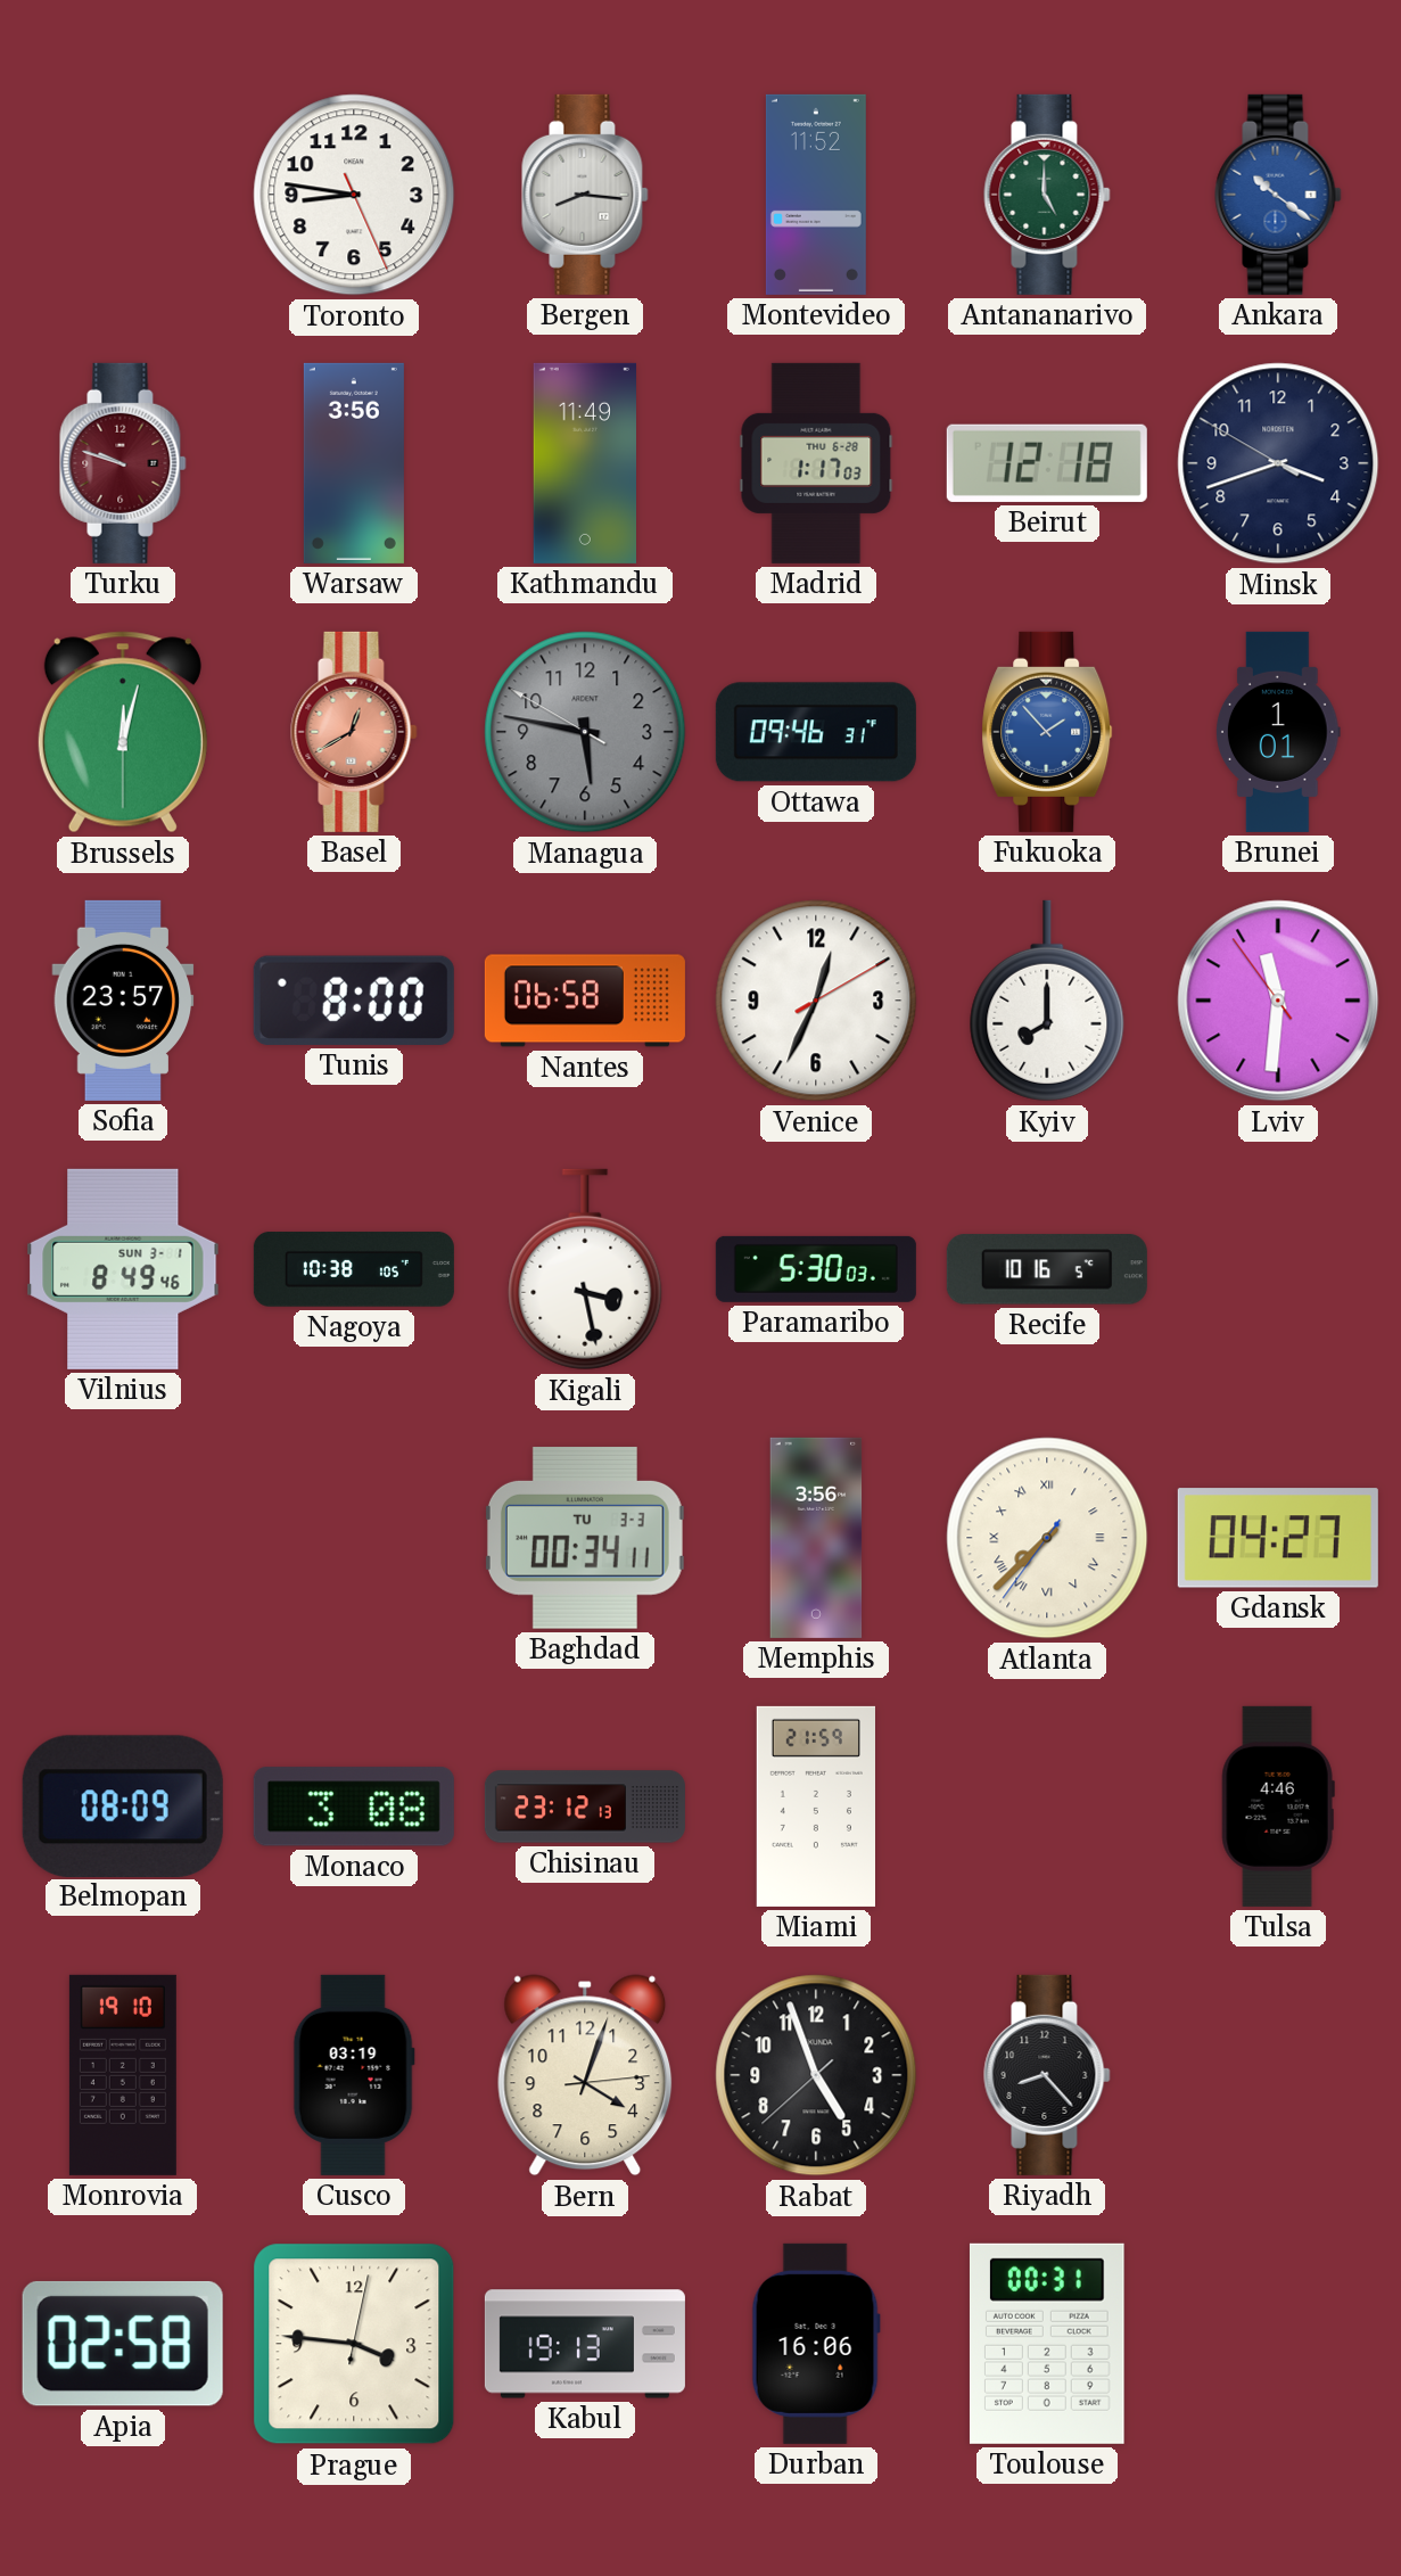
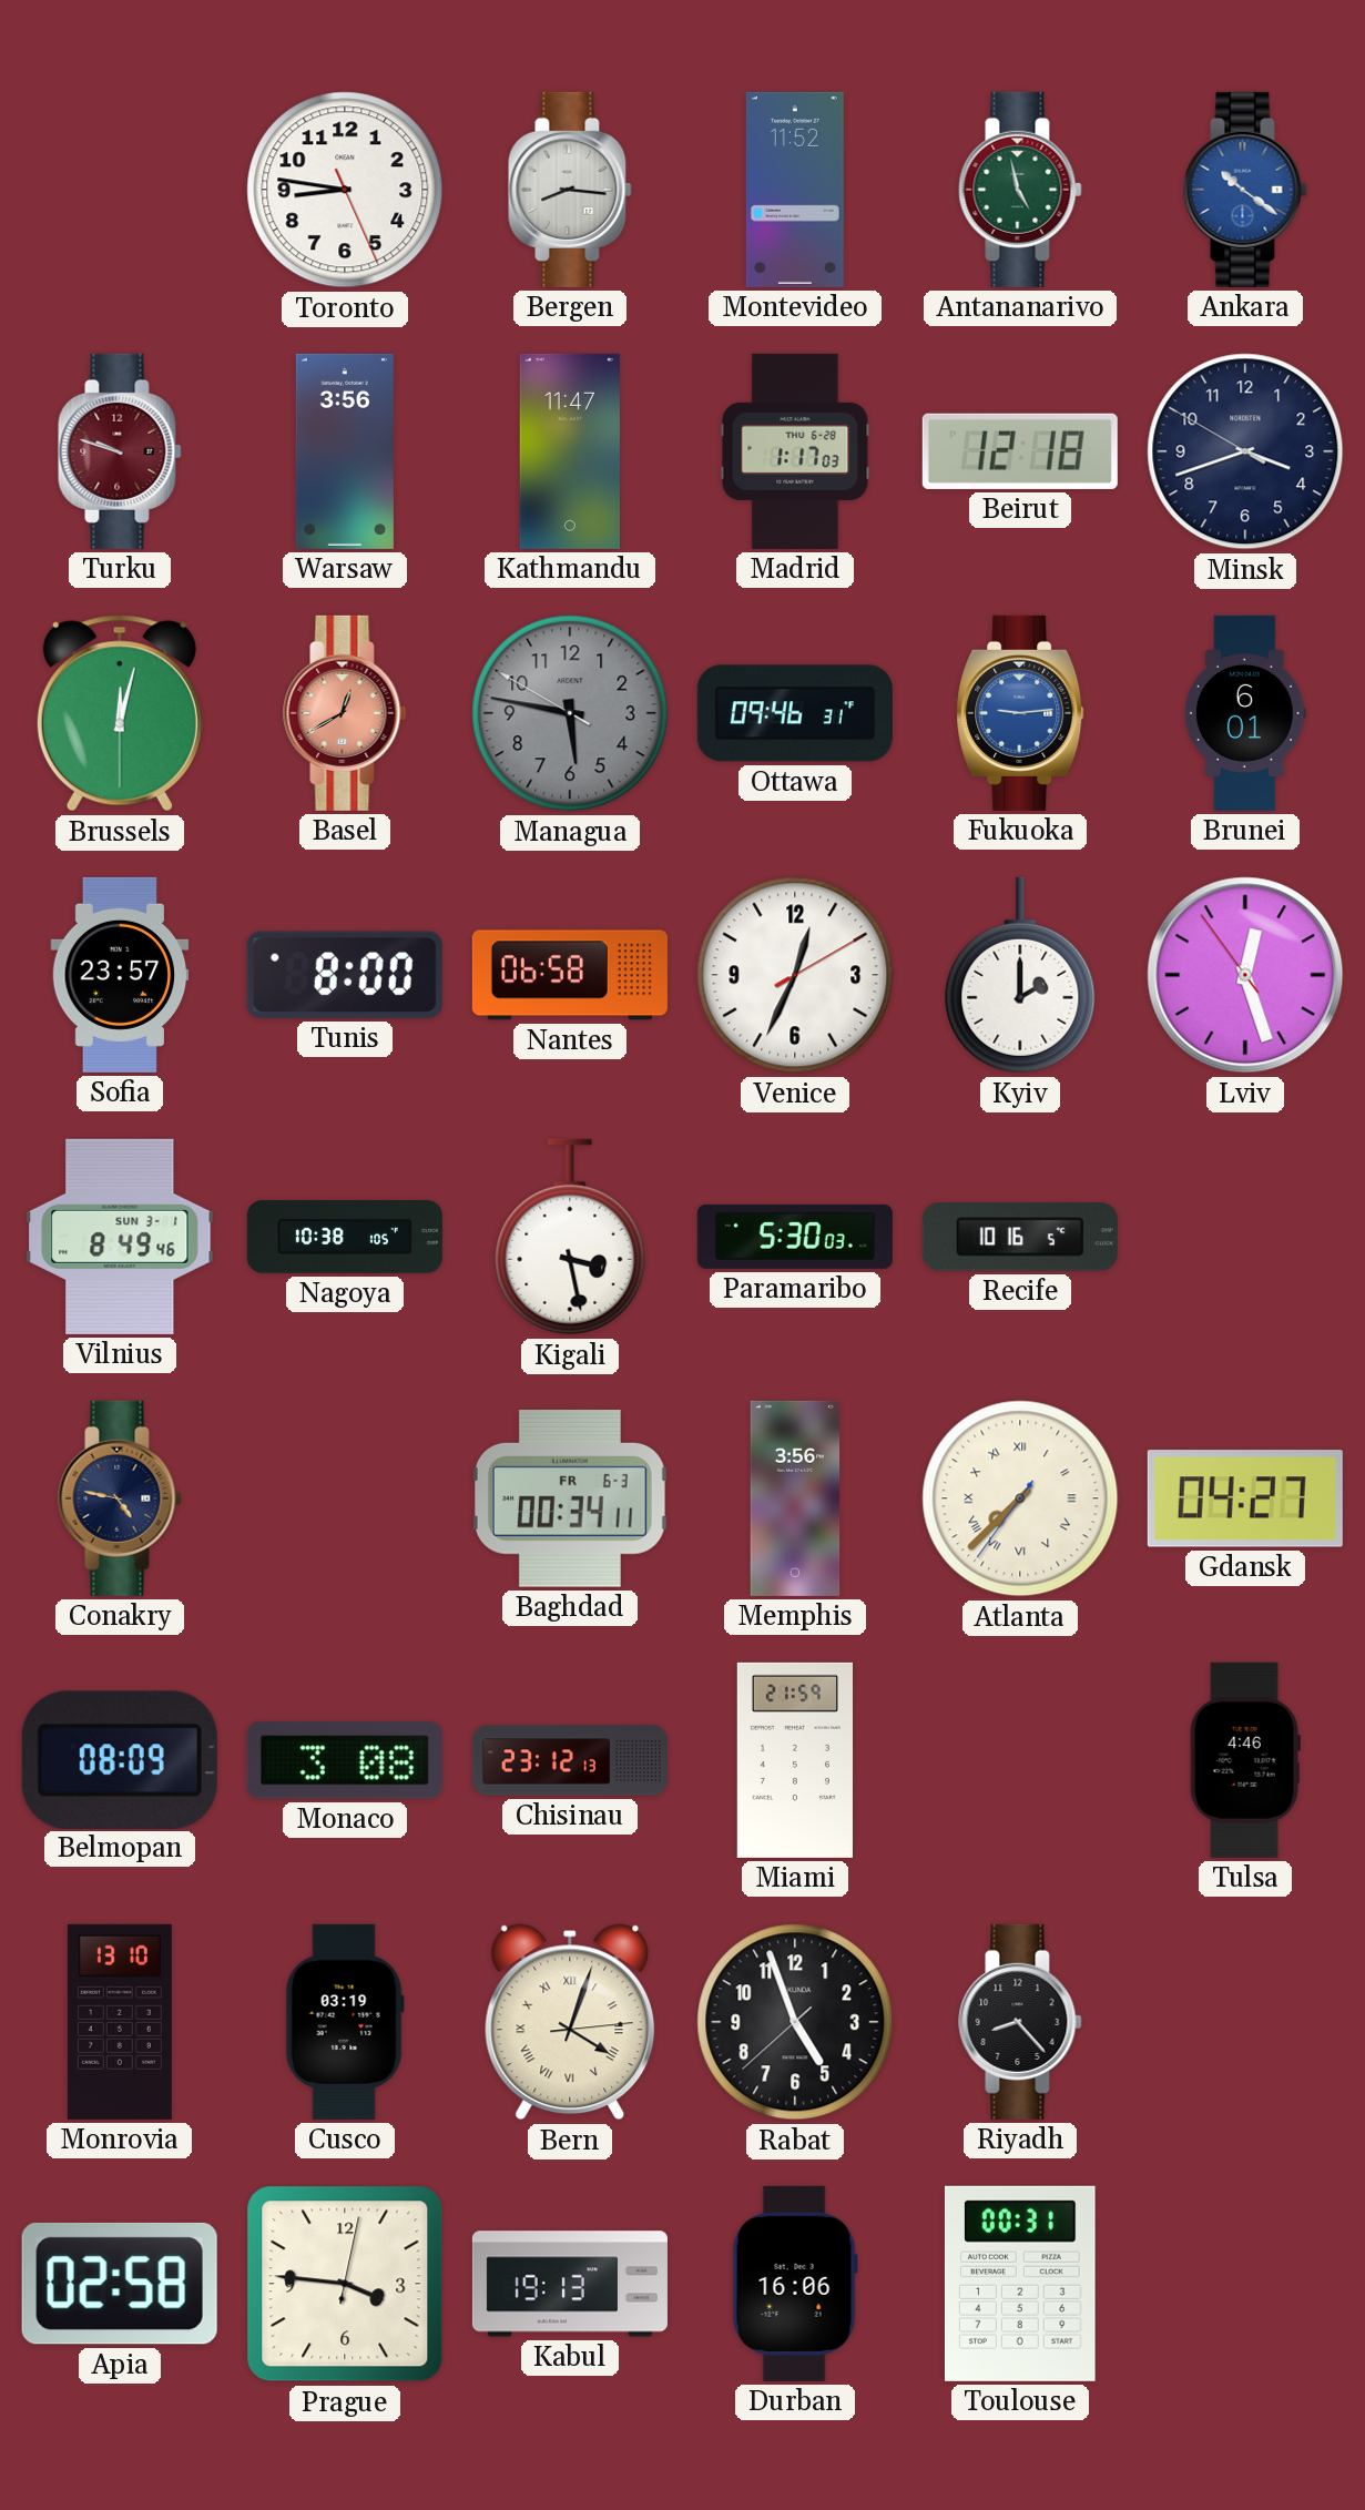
Antananarivo: 5:00 -> 4:58 (1020, 190)
Kathmandu: 11:49 -> 11:47 (569, 451)
Fukuoka: 1:53 -> 9:14 (1020, 713)
Brunei: 1:01 -> 6:01 (1245, 713)
Kyiv: 8:00 -> 2:00 (1020, 975)
Lviv: 11:30 -> 12:26 (1245, 975)
Conakry: none -> 4:47 (120, 1498)
Baghdad date: TU 3-3 -> FR 6-3 (570, 1498)
Monrovia: 19:10 -> 13:10 (120, 2022)
Bern numerals: Arabic -> Roman (570, 2022)
